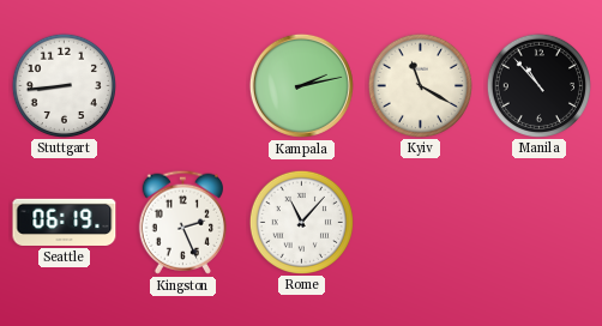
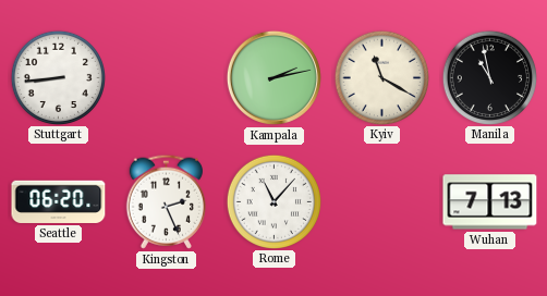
Manila: 10:53 -> 10:58 (489, 77)
Seattle: 06:19 -> 06:20 (59, 201)
Wuhan: none -> 7:13 (490, 202)
